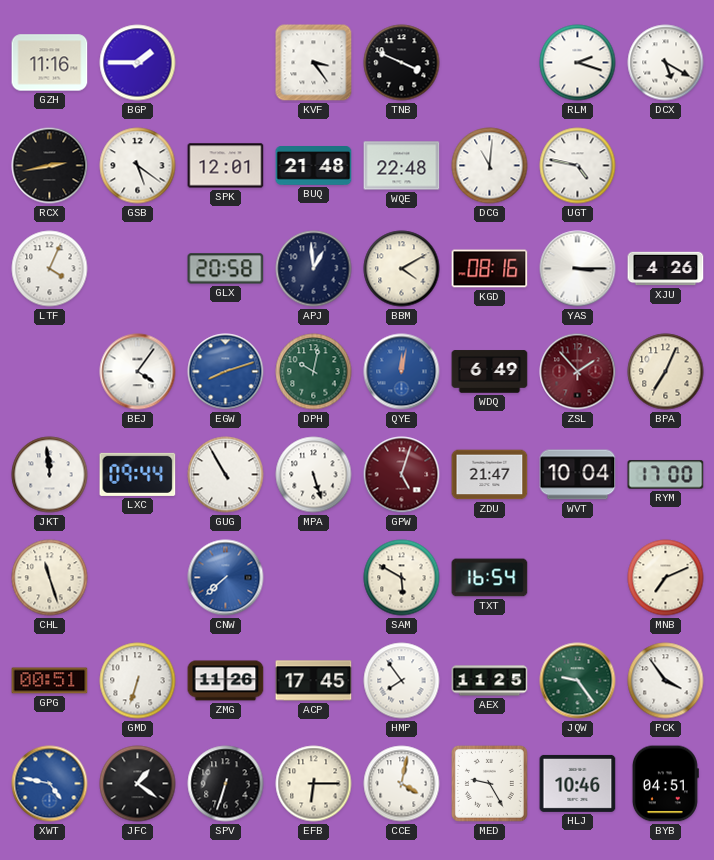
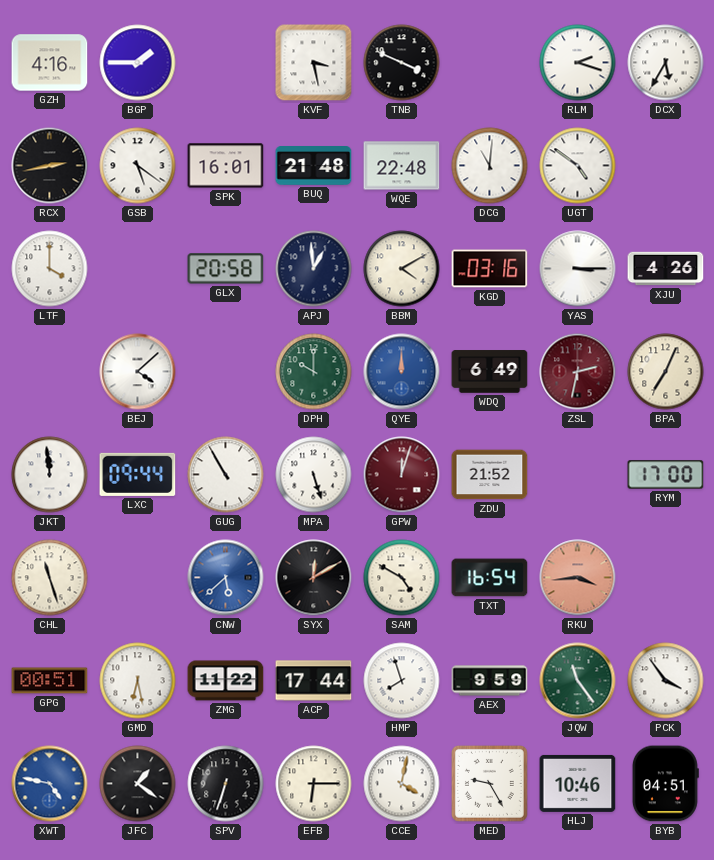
GZH: 11:16 -> 4:16 (50, 63)
KVF: 3:24 -> 3:28 (314, 63)
DCX: 5:20 -> 5:35 (666, 63)
SPK: 12:01 -> 16:01 (226, 166)
UGT: 4:47 -> 4:51 (578, 166)
LTF: 4:04 -> 4:00 (50, 269)
KGD: 08:16 -> 03:16 (490, 269)
BEJ: 4:06 -> 4:08 (138, 372)
EGW: 8:12 -> none (226, 372)
DPH: 10:02 -> 10:00 (314, 372)
QYE: 12:02 -> 12:00 (402, 372)
ZSL: 1:53 -> 2:32 (578, 372)
GPW: 5:03 -> 12:03 (402, 475)
ZDU: 21:47 -> 21:52 (490, 475)
WVT: 10:04 -> none (578, 475)
CNW: 7:38 -> 5:38 (226, 578)
SYX: none -> 12:10 (314, 578)
SAM: 5:50 -> 4:50 (402, 578)
RKU: none -> 3:44 (578, 578)
MNB: 7:11 -> none (666, 578)
GMD: 6:33 -> 6:28 (138, 681)
ZMG: 11:26 -> 11:22 (226, 681)
ACP: 17:45 -> 17:44 (314, 681)
HMP: 7:54 -> 7:57 (402, 681)
AEX: 11:25 -> 9:59 (490, 681)
JQW: 9:24 -> 11:24 (578, 681)
